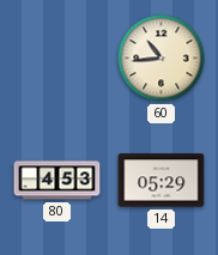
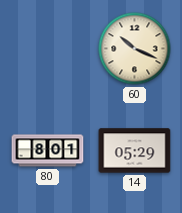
60: 10:44 -> 10:19 (135, 49)
80: 4:53 -> 8:01 (48, 151)
